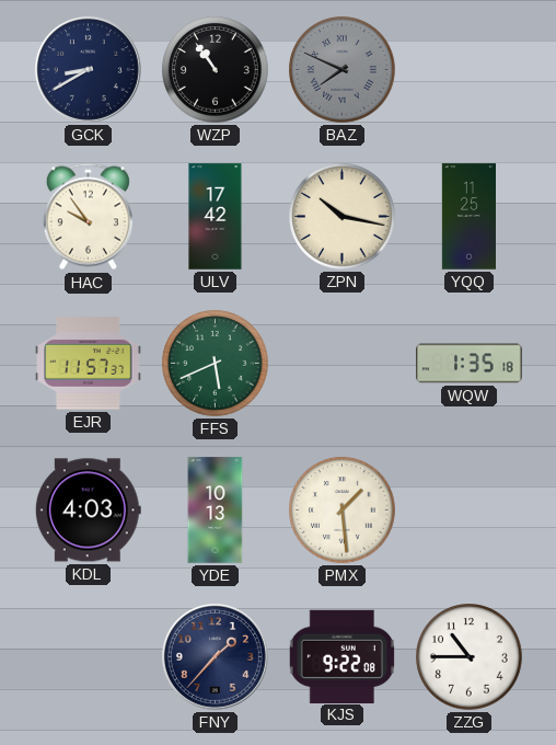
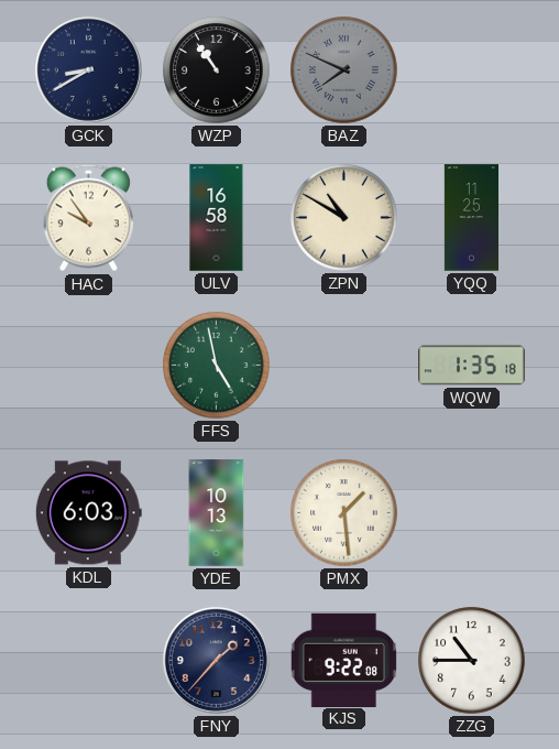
ULV: 17:42 -> 16:58 (217, 218)
ZPN: 10:17 -> 10:50 (344, 218)
EJR: 11:57 -> none (89, 364)
FFS: 5:41 -> 4:58 (217, 366)
KDL: 4:03 -> 6:03 (88, 513)
